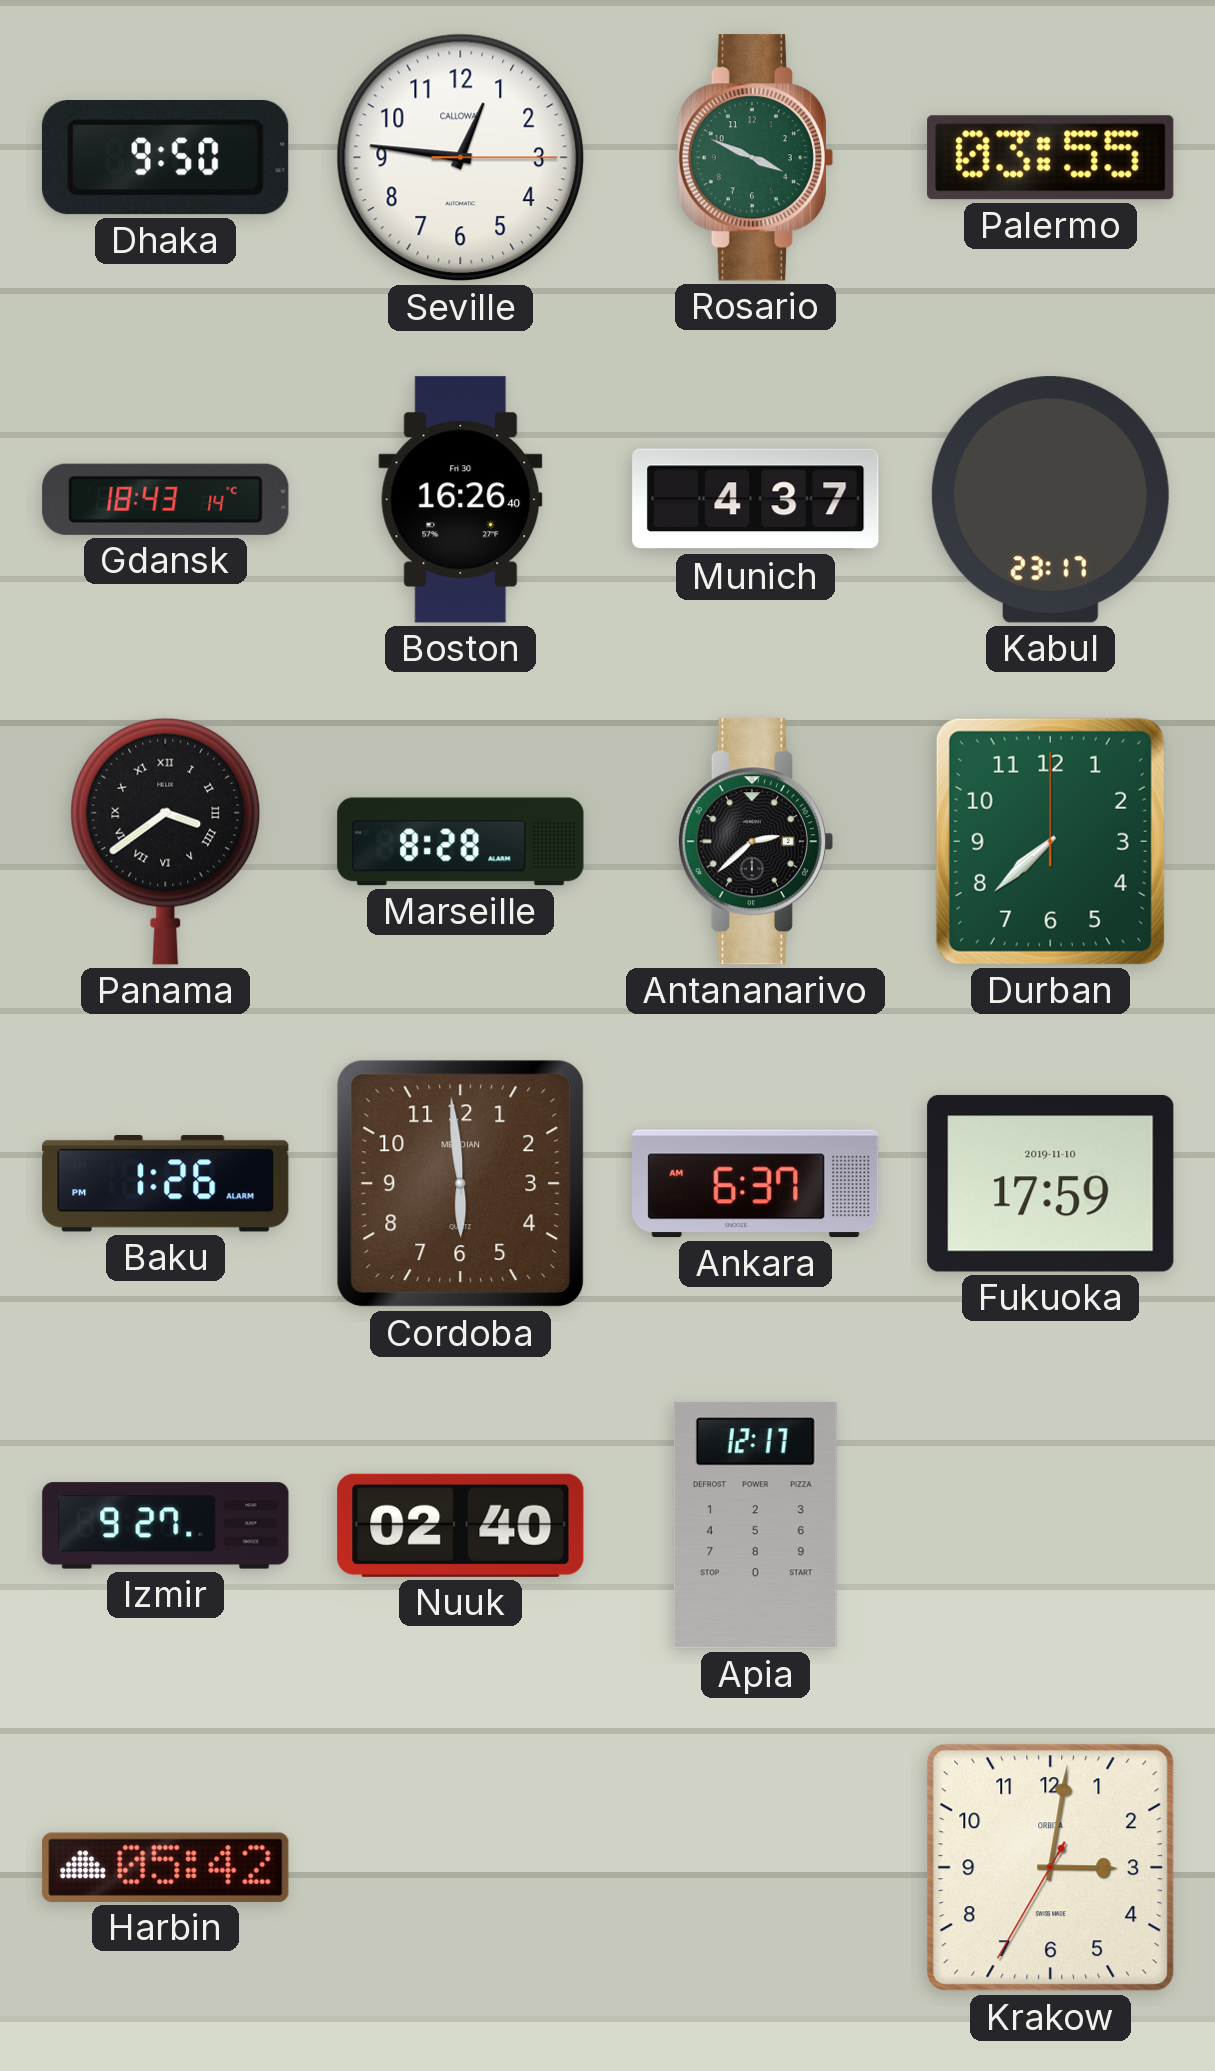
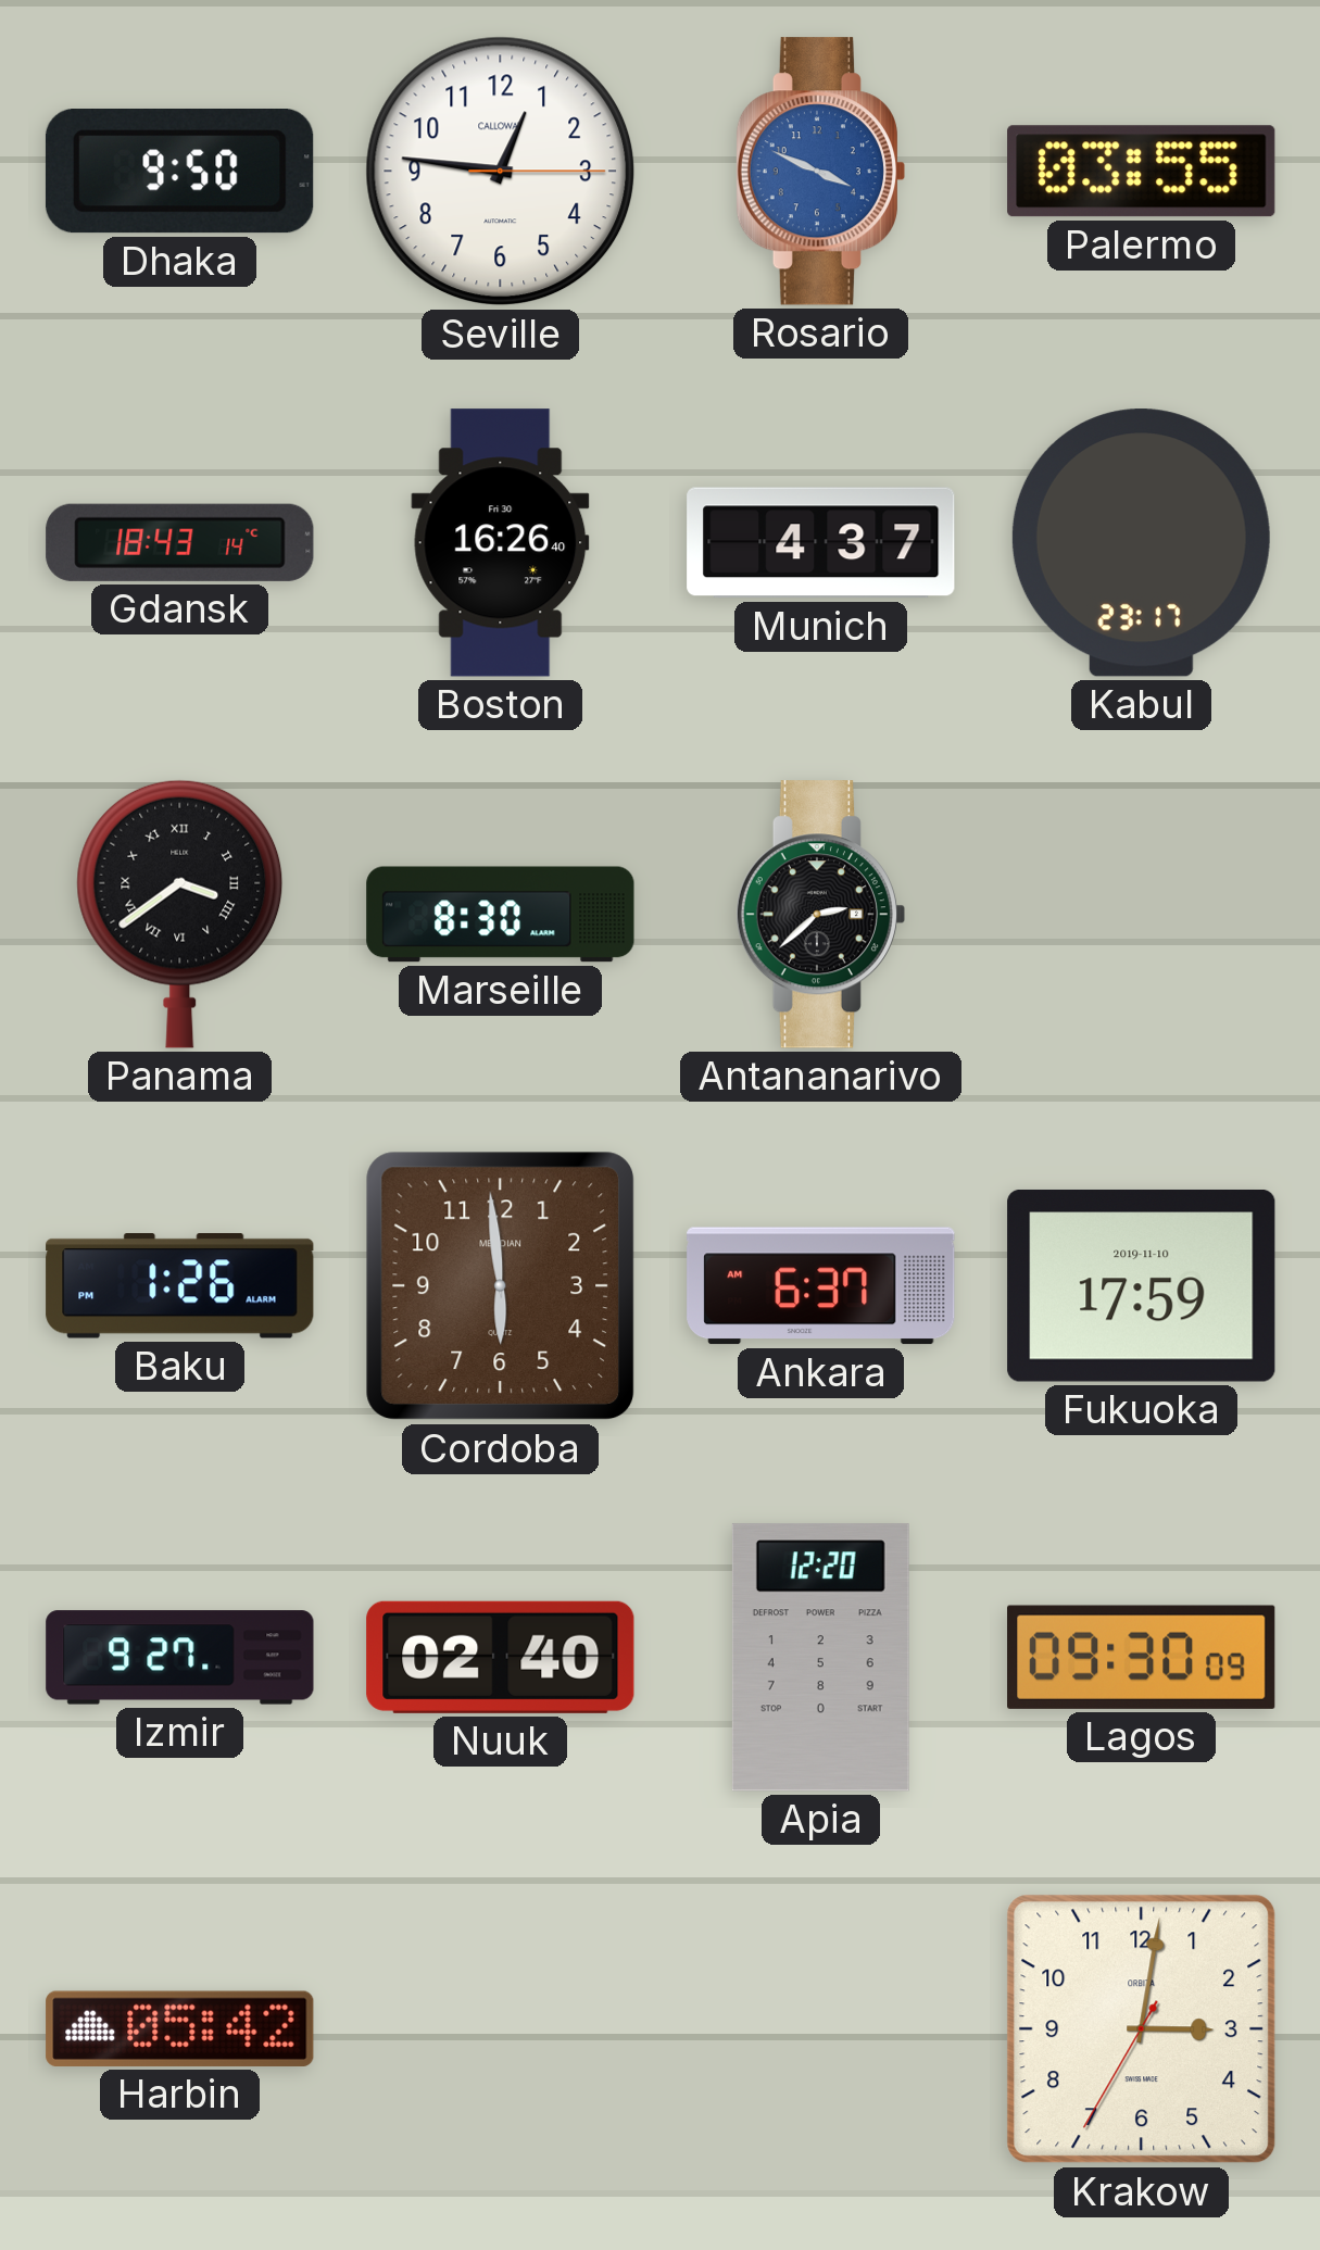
Rosario dial: green -> blue (820, 172)
Marseille: 8:28 -> 8:30 (501, 915)
Durban: 7:38 -> none (1050, 841)
Apia: 12:17 -> 12:20 (820, 1658)
Lagos: none -> 09:30 (1142, 1657)
